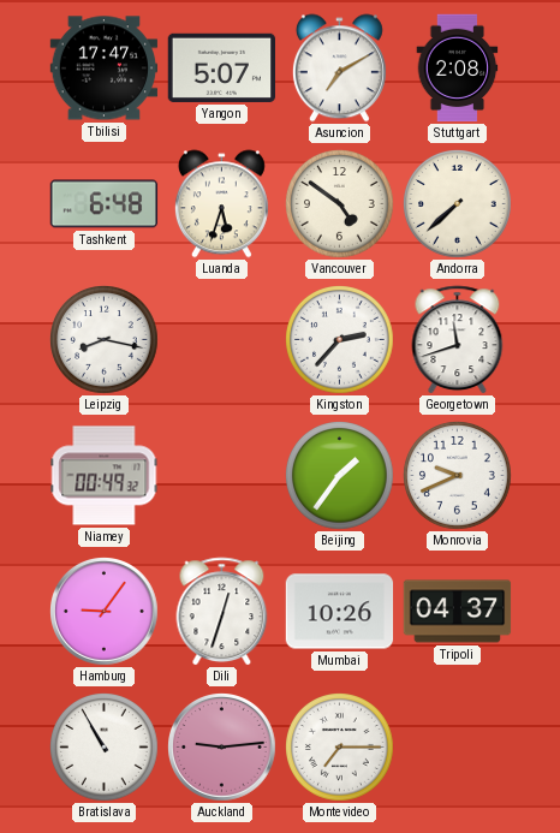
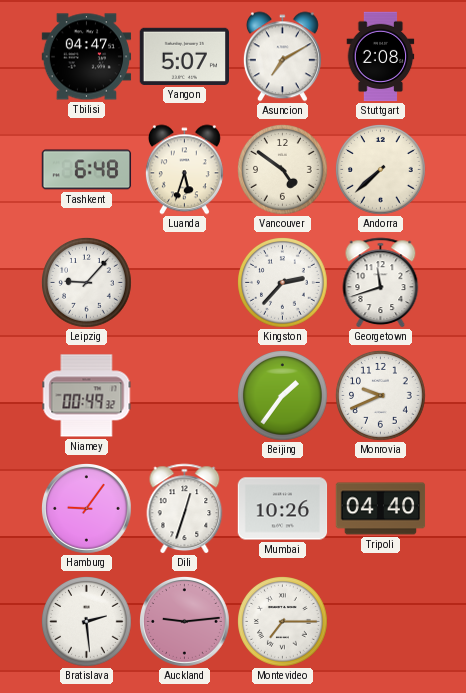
Tbilisi: 17:47 -> 04:47 (87, 57)
Leipzig: 8:17 -> 9:07 (87, 283)
Tripoli: 04:37 -> 04:40 (381, 509)
Bratislava: 10:55 -> 2:29 (87, 622)
